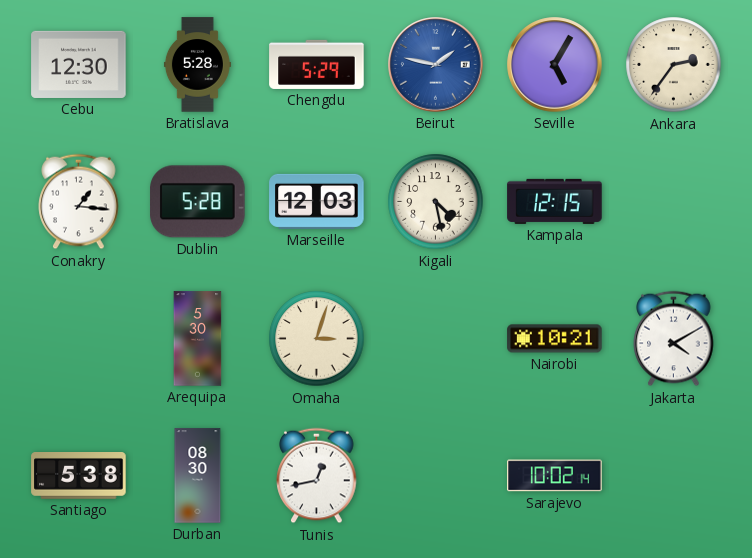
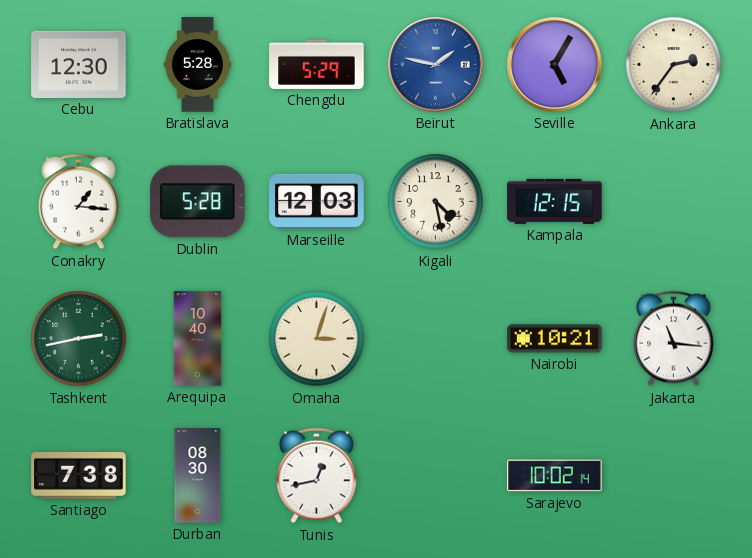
Tashkent: none -> 2:43 (79, 339)
Arequipa: 5:30 -> 10:40 (198, 339)
Jakarta: 4:10 -> 11:16 (674, 339)
Santiago: 5:38 -> 7:38 (79, 476)
